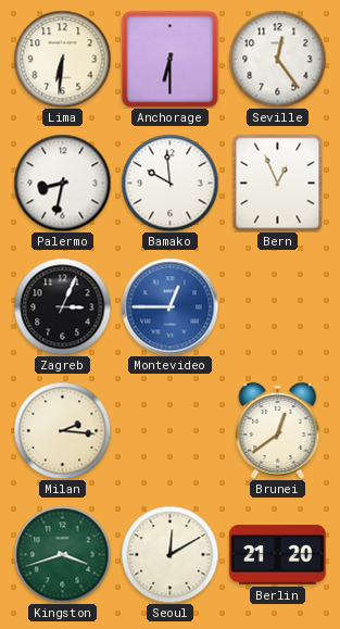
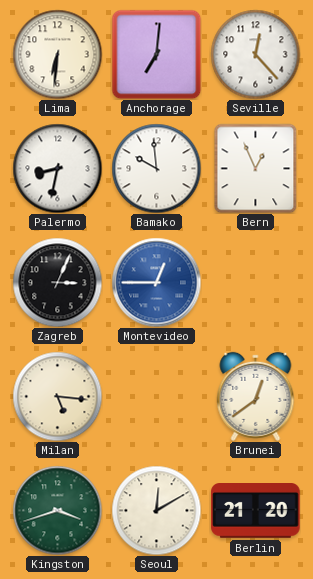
Anchorage: 6:30 -> 7:01 (156, 54)
Seville: 12:24 -> 12:23 (255, 54)
Milan: 2:16 -> 5:16 (57, 396)
